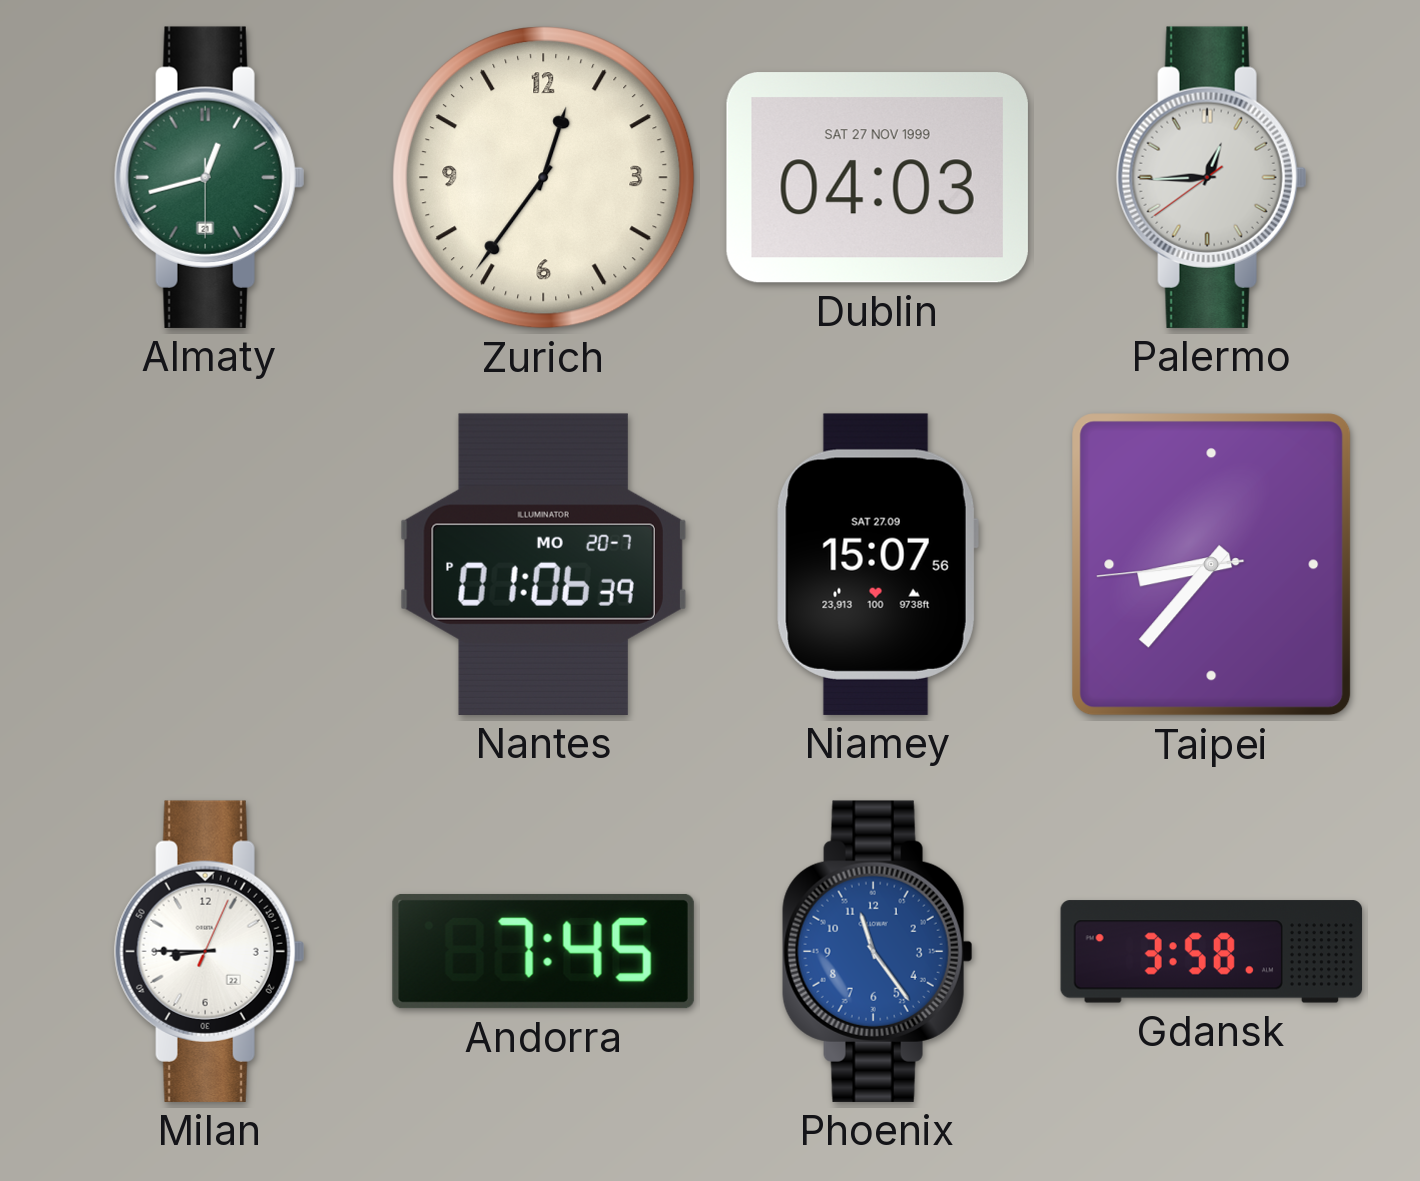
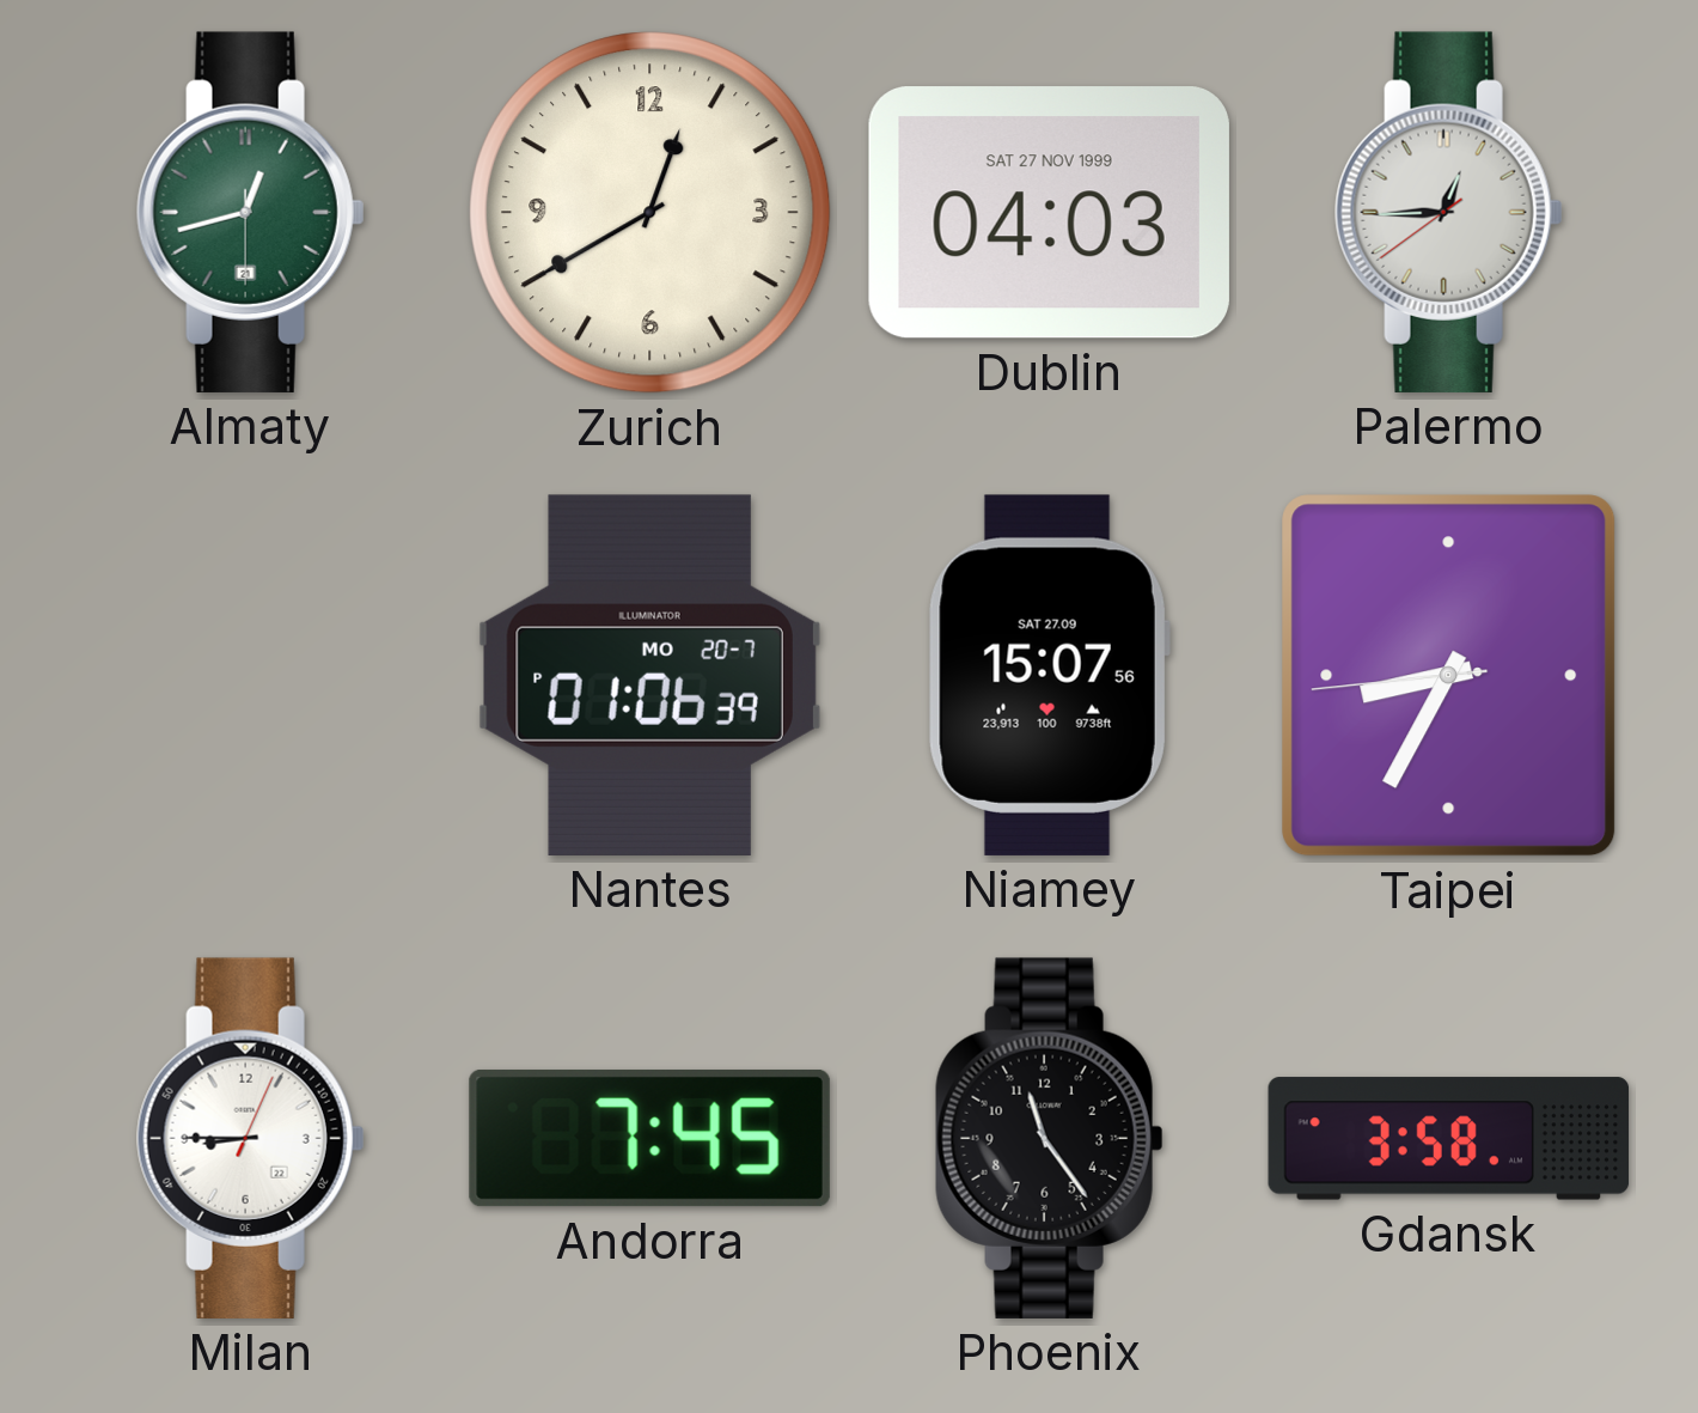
Zurich: 12:36 -> 12:40 (651, 213)
Taipei: 8:36 -> 8:34 (1449, 676)
Phoenix dial: blue -> black (1049, 1138)
